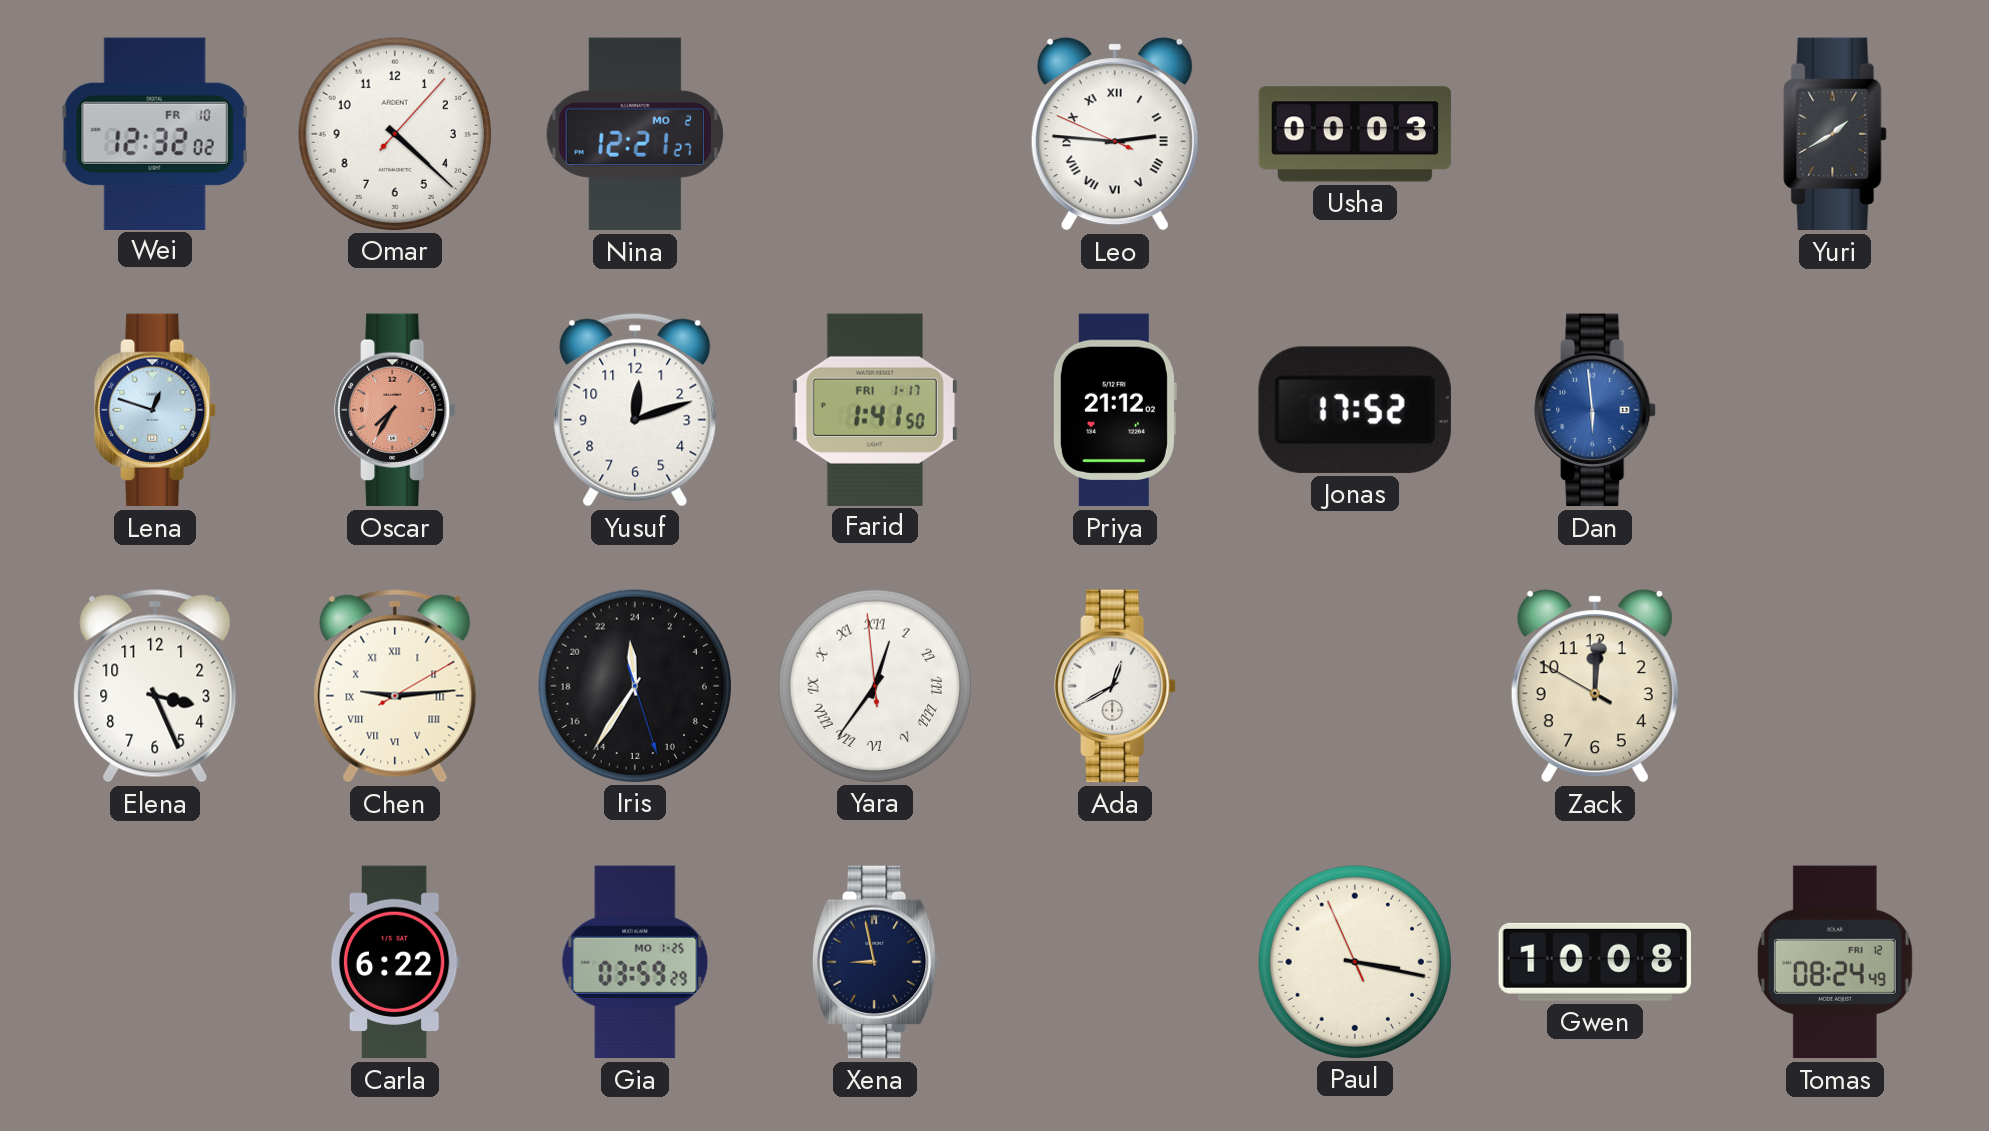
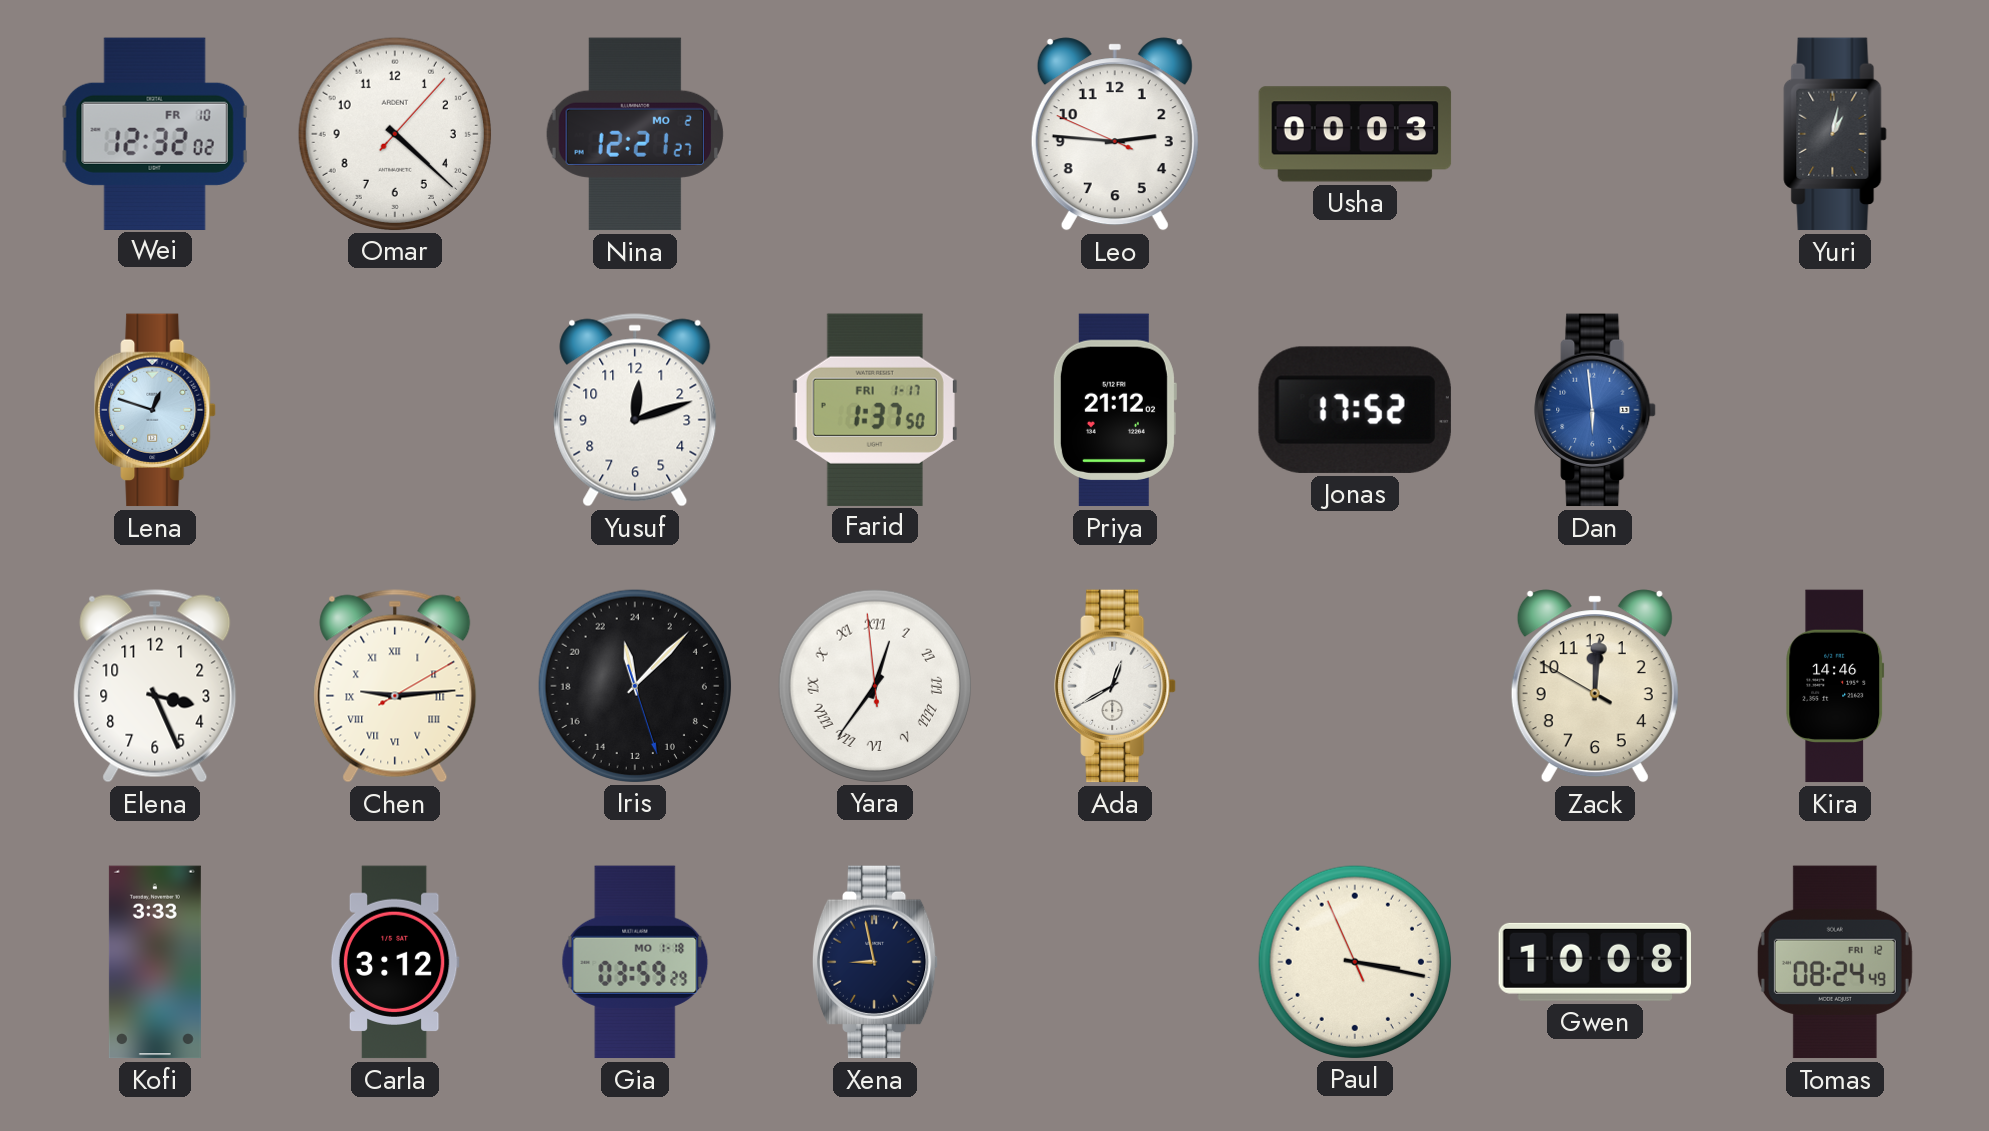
Leo numerals: Roman -> Arabic (1115, 134)
Yuri: 1:40 -> 1:02 (1835, 134)
Oscar: 7:35 -> none (395, 410)
Farid: 1:41 -> 1:37 (875, 409)
Iris: 23:35 -> 23:07 (634, 685)
Kira: none -> 14:46 (1835, 686)
Kofi: none -> 3:33 (155, 962)
Carla: 6:22 -> 3:12 (395, 962)
Gia date: MO 1-25 -> MO 1-18 (635, 962)
